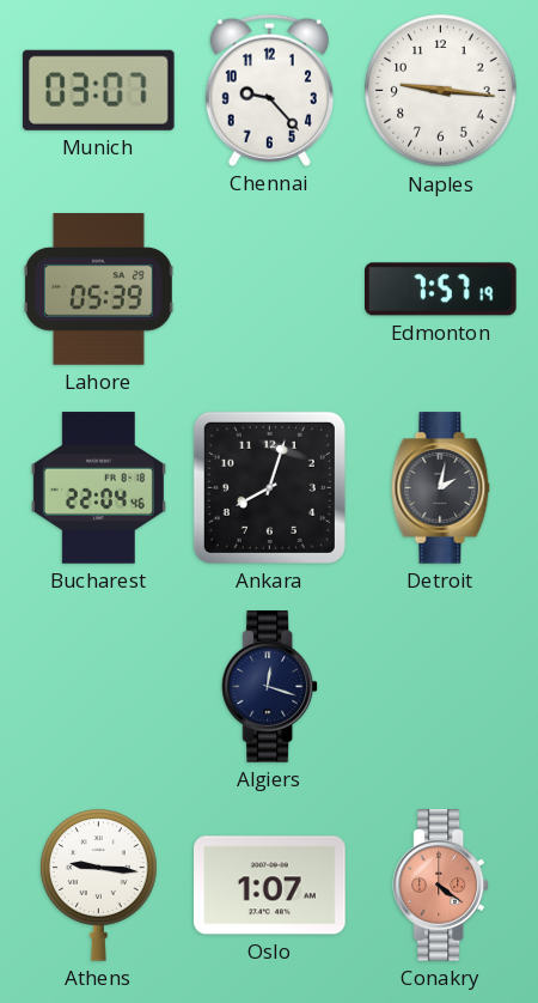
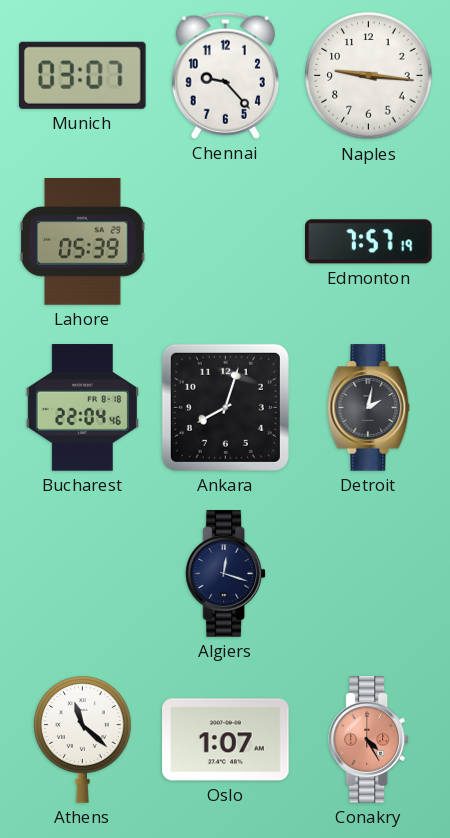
Athens: 9:16 -> 11:22 (83, 739)
Conakry: 4:21 -> 4:25 (369, 740)
